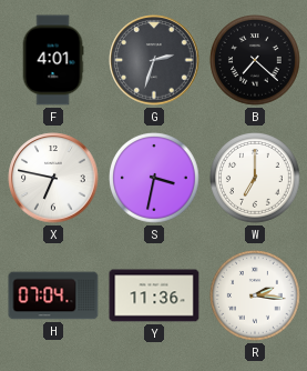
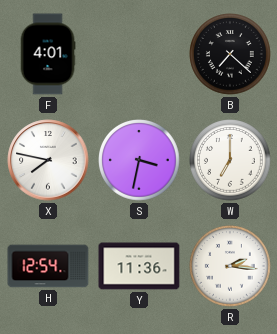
G: 2:33 -> none (154, 60)
X: 6:47 -> 7:47 (48, 160)
H: 07:04 -> 12:54 (48, 266)
